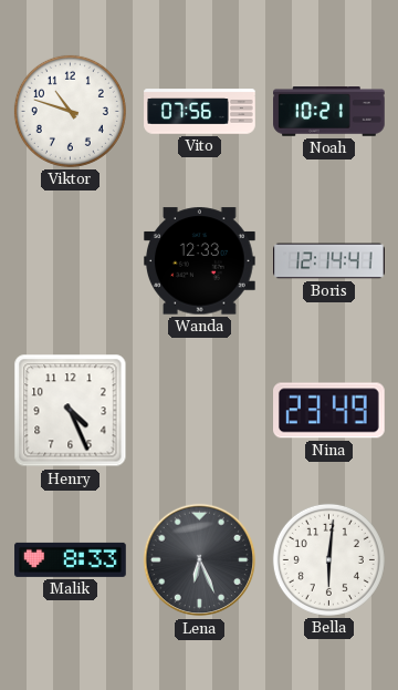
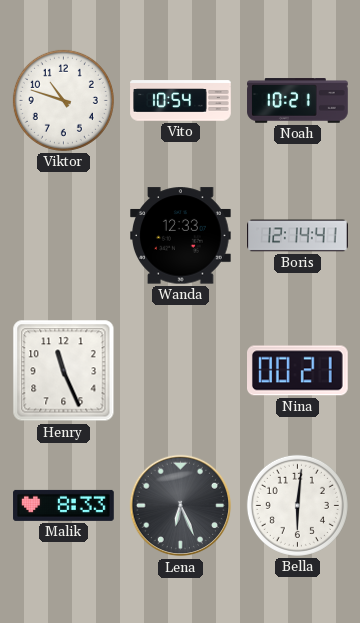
Vito: 07:56 -> 10:54 (181, 101)
Henry: 4:26 -> 11:26 (64, 371)
Nina: 23:49 -> 00:21 (298, 371)
